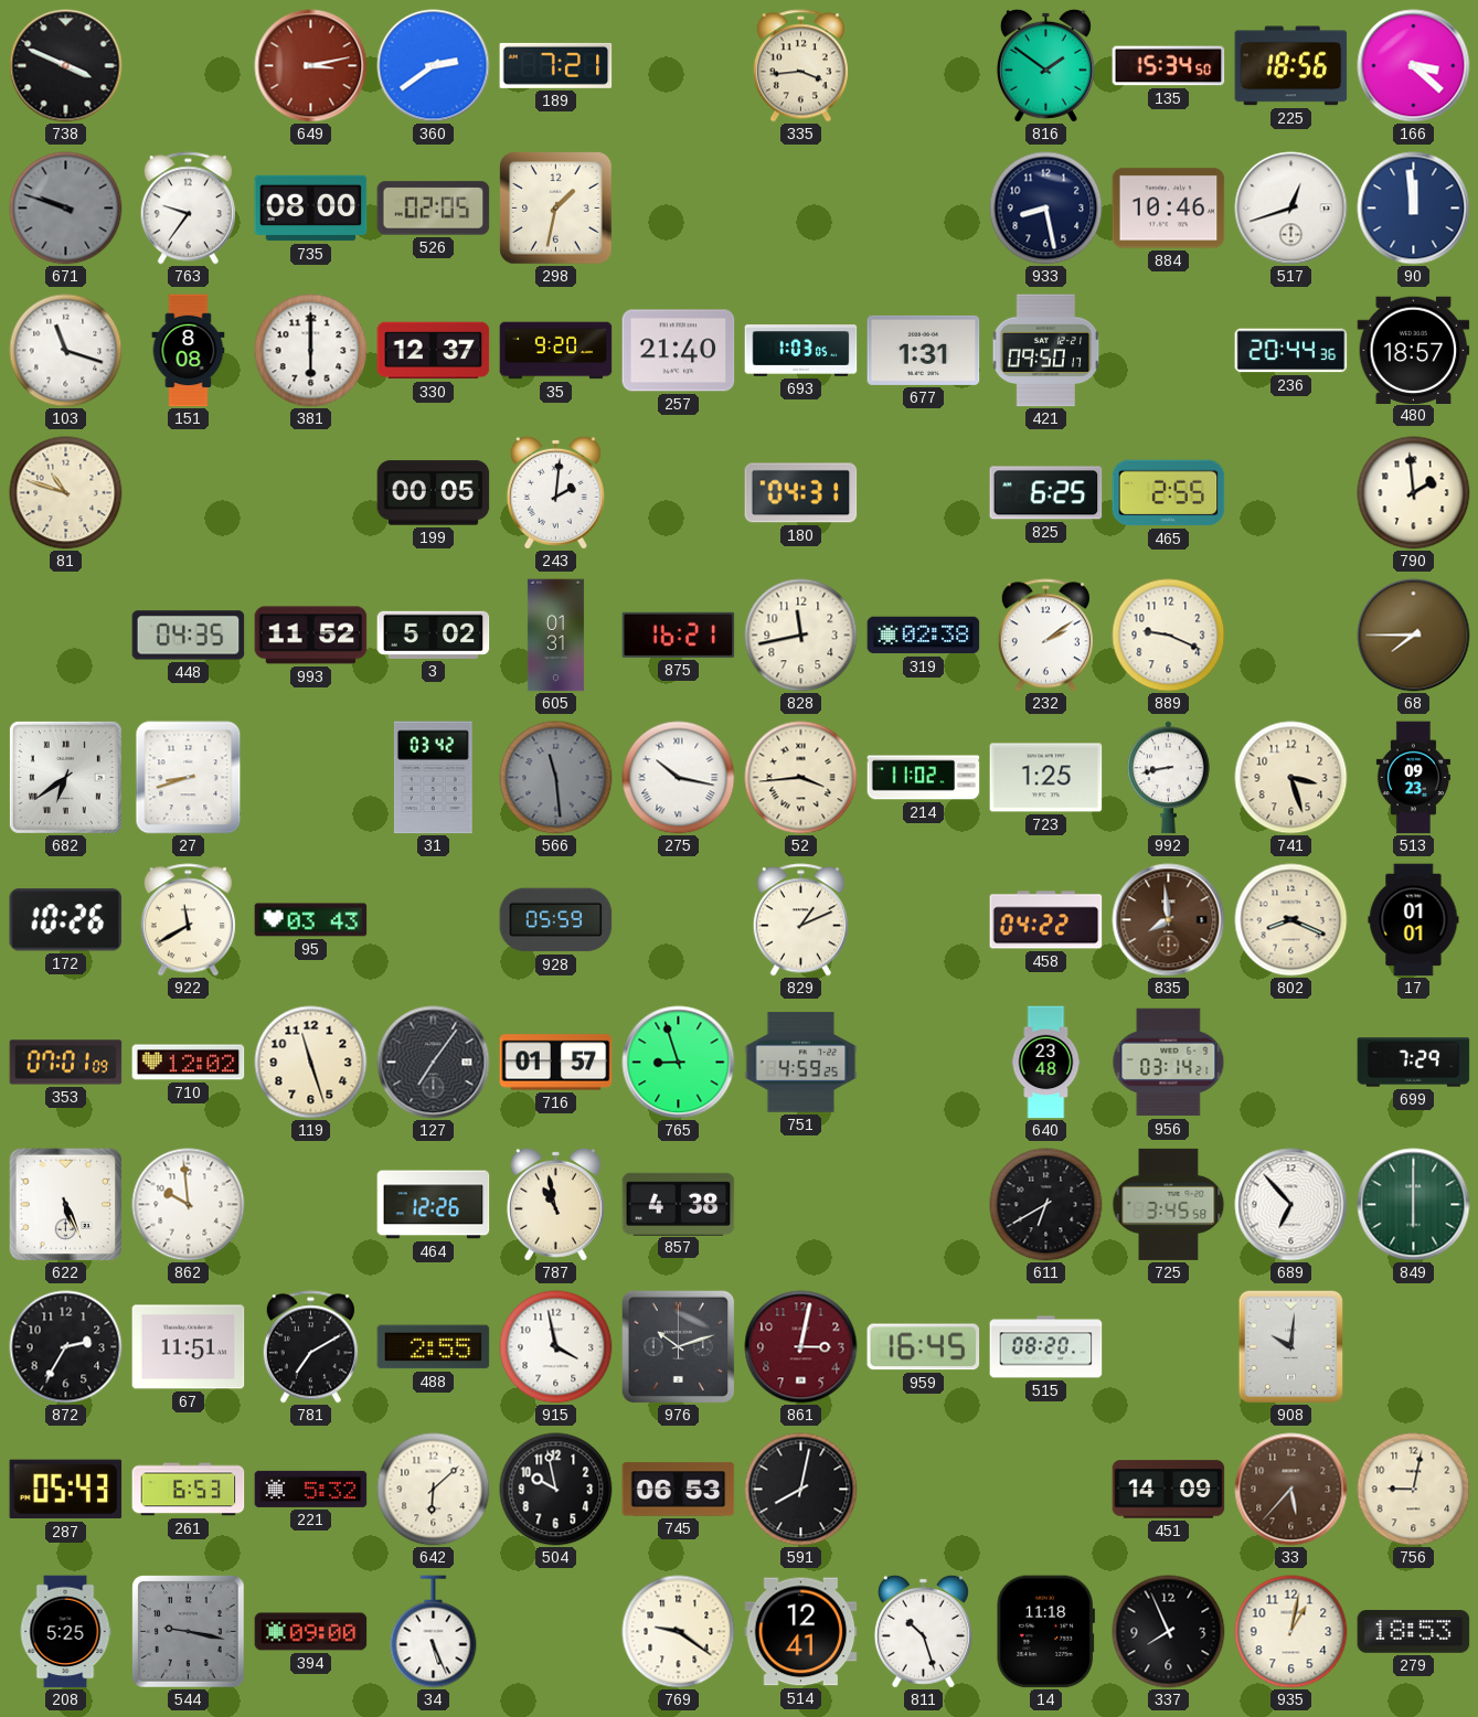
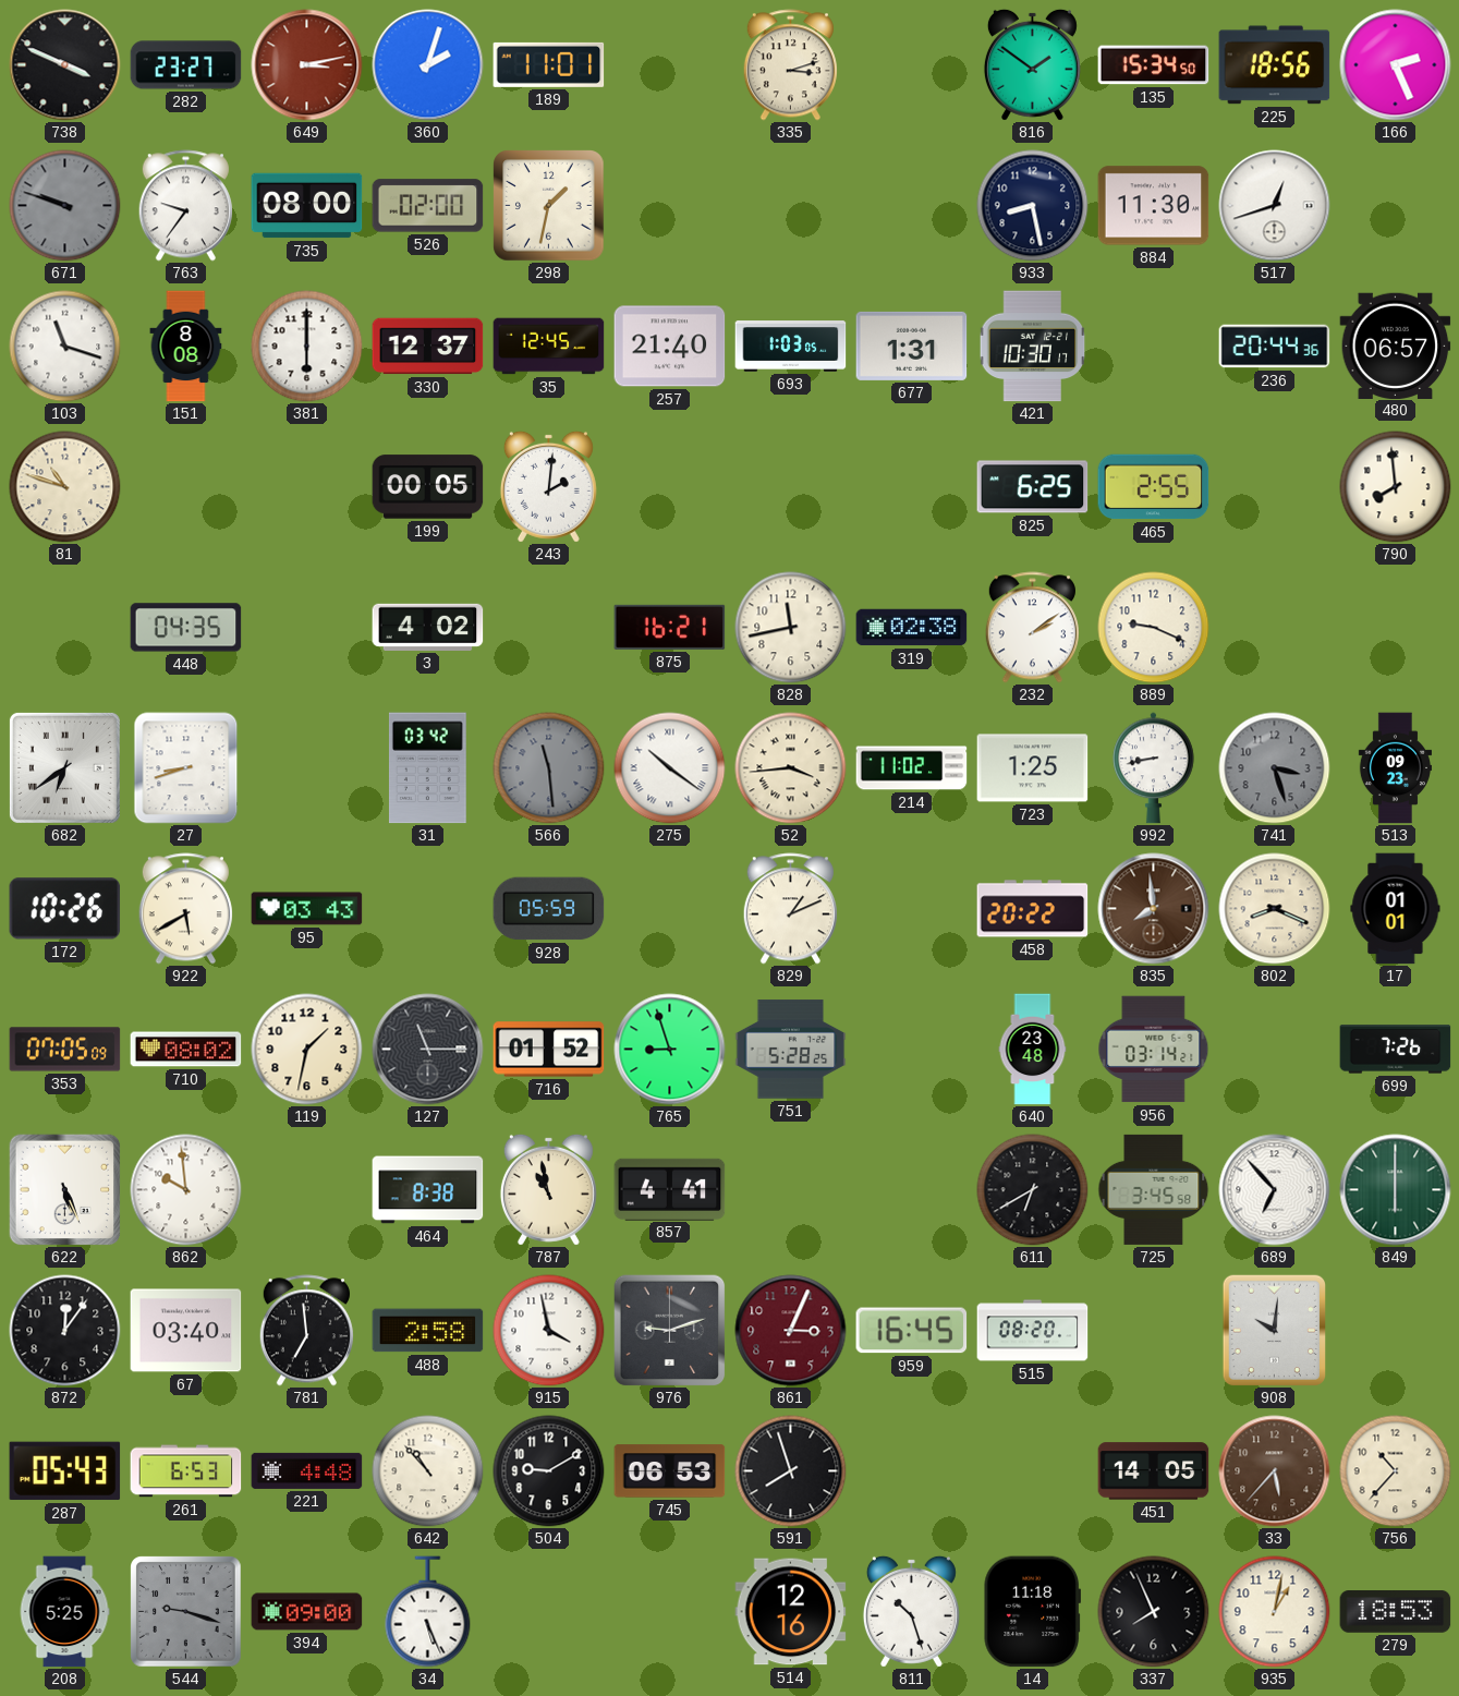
282: none -> 23:27 (186, 65)
360: 2:39 -> 2:03 (428, 65)
189: 7:21 -> 11:01 (549, 64)
335: 3:44 -> 3:12 (790, 65)
166: 3:22 -> 2:26 (1396, 65)
526: 02:05 -> 02:00 (428, 206)
884: 10:46 -> 11:30 (1154, 206)
90: 11:59 -> none (1414, 209)
35: 9:20 -> 12:45 (549, 347)
421: 09:50 -> 10:30 (1033, 347)
480: 18:57 -> 06:57 (1396, 346)
180: 04:31 -> none (801, 493)
790: 1:59 -> 7:59 (1396, 487)
993: 11:52 -> none (311, 636)
3: 5:02 -> 4:02 (428, 627)
605: 01:31 -> none (555, 636)
68: 7:45 -> none (1414, 636)
275: 10:17 -> 10:21 (670, 768)
741 dial: cream -> grey (1275, 768)
922: 11:40 -> 5:40 (185, 909)
458: 04:22 -> 20:22 (1033, 909)
353: 07:01 -> 07:05 (65, 1050)
710: 12:02 -> 08:02 (186, 1050)
119: 11:27 -> 1:32 (307, 1050)
127: 7:06 -> 11:15 (428, 1050)
716: 01:57 -> 01:52 (549, 1050)
751: 4:59 -> 5:28 (791, 1050)
699: 7:29 -> 7:26 (1396, 1050)
464: 12:26 -> 8:38 (428, 1190)
857: 4:38 -> 4:41 (670, 1189)
872: 2:35 -> 12:06 (65, 1331)
67: 11:51 -> 03:40 (186, 1331)
781: 7:10 -> 6:59 (306, 1331)
488: 2:55 -> 2:58 (428, 1331)
976: 10:12 -> 9:12 (669, 1330)
861: 3:02 -> 3:04 (791, 1331)
221: 5:32 -> 4:48 (307, 1470)
642: 6:08 -> 10:53 (428, 1471)
504: 9:58 -> 9:10 (549, 1471)
591: 8:02 -> 7:57 (791, 1471)
451: 14:09 -> 14:05 (1154, 1471)
756: 9:02 -> 10:37 (1396, 1471)
544: 9:17 -> 9:18 (186, 1612)
769: 9:21 -> none (679, 1632)
514: 12:41 -> 12:16 (791, 1612)
